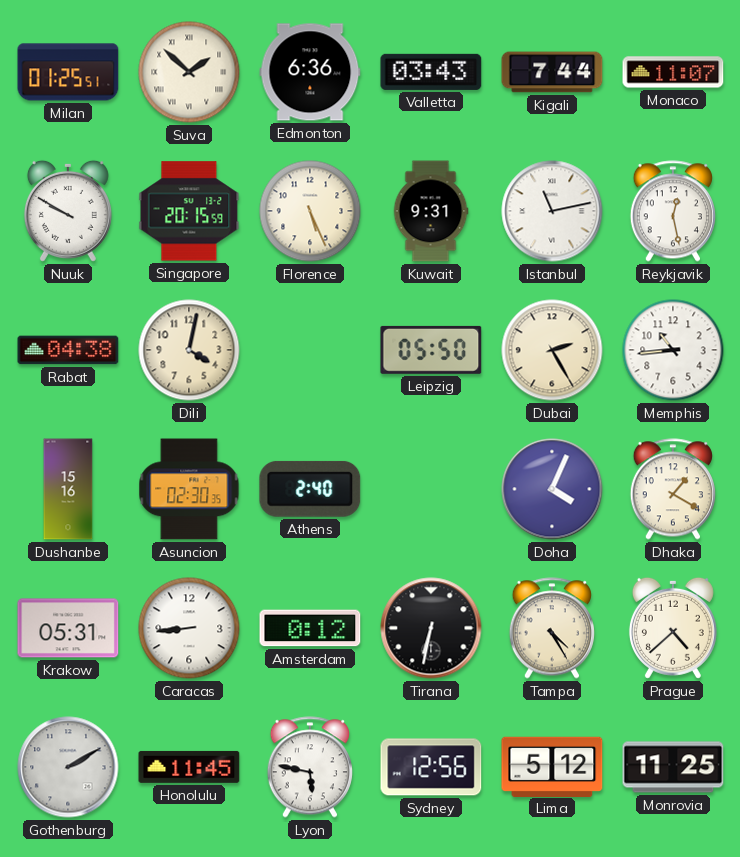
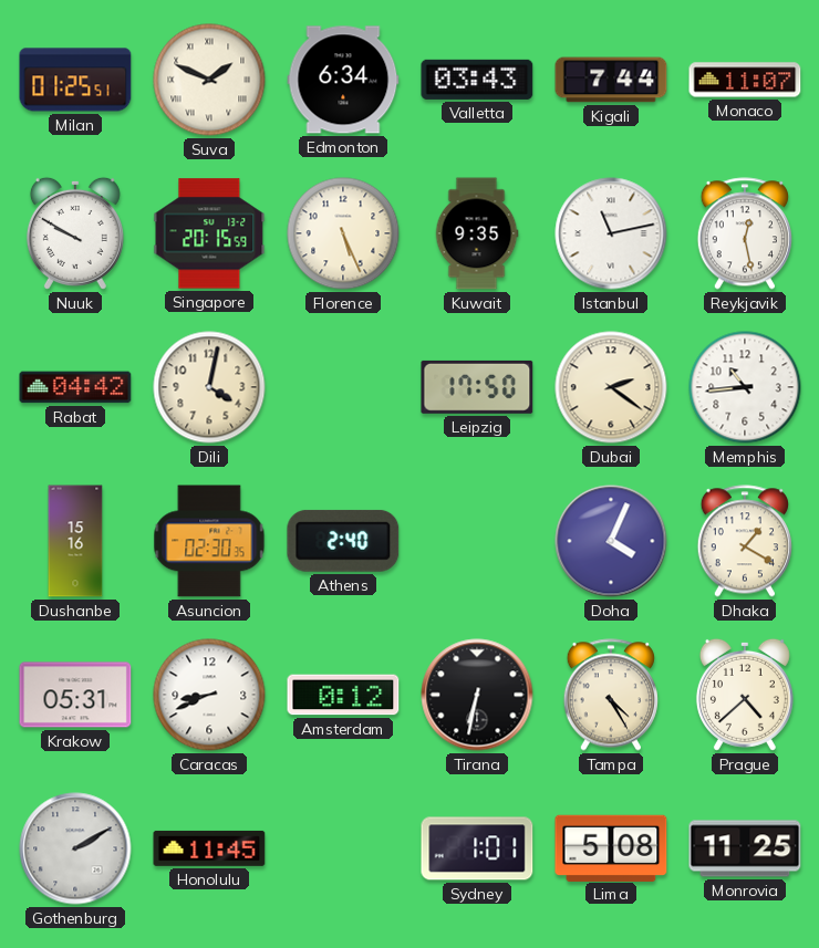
Suva: 1:52 -> 1:49 (209, 80)
Edmonton: 6:36 -> 6:34 (343, 80)
Kuwait: 9:31 -> 9:35 (477, 233)
Rabat: 04:38 -> 04:42 (75, 387)
Leipzig: 05:50 -> 17:50 (477, 387)
Dubai: 2:25 -> 2:21 (611, 387)
Caracas: 8:44 -> 8:41 (209, 695)
Lyon: 5:47 -> none (310, 767)
Sydney: 12:56 -> 1:01 (477, 848)
Lima: 5:12 -> 5:08 (611, 847)
